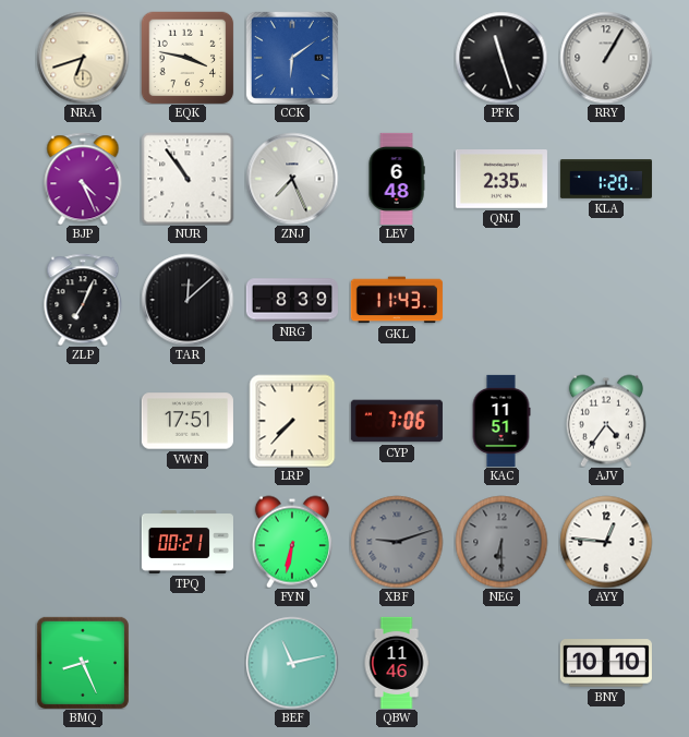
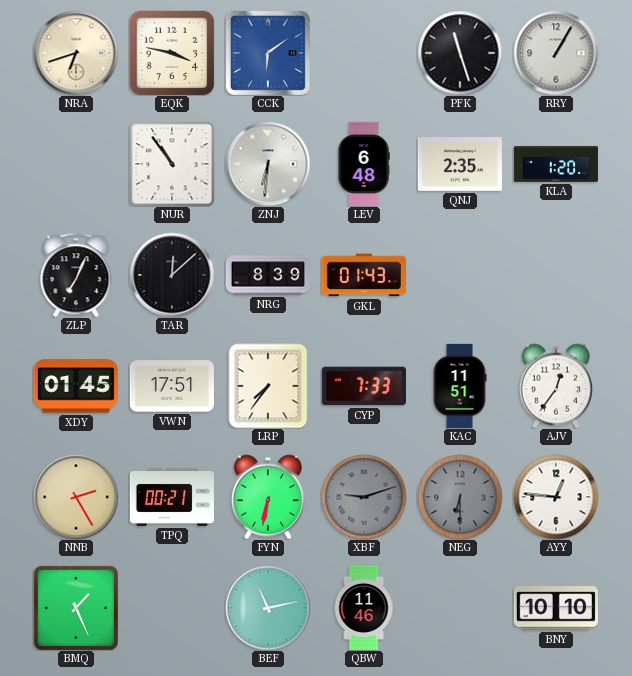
BJP: 4:26 -> none (83, 179)
ZNJ: 7:26 -> 6:31 (268, 164)
GKL: 11:43 -> 01:43 (364, 275)
XDY: none -> 01:45 (76, 386)
LRP: 7:37 -> 7:36 (268, 386)
CYP: 7:06 -> 7:33 (364, 386)
AJV: 4:36 -> 12:36 (556, 386)
NNB: none -> 2:25 (76, 497)
BMQ: 8:26 -> 1:26 (76, 608)
